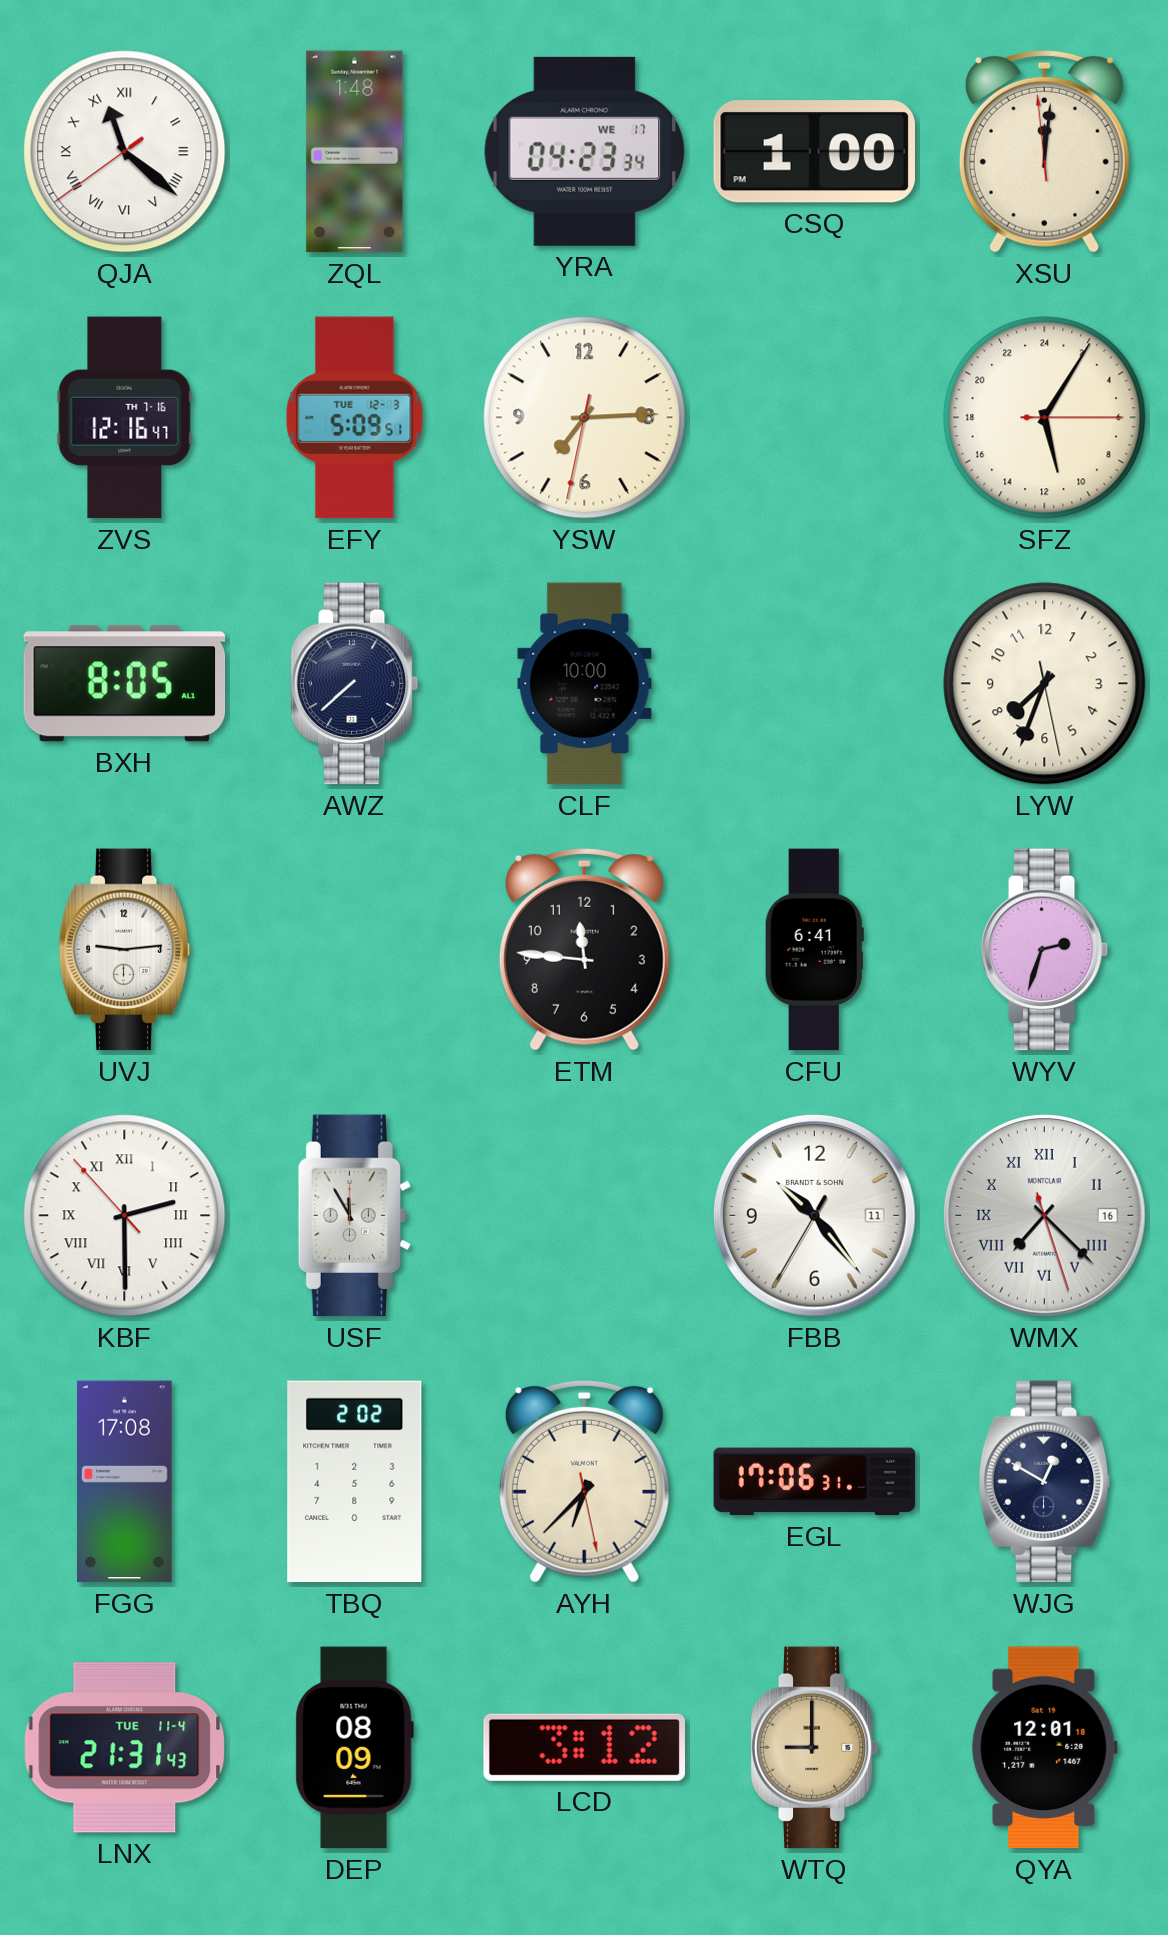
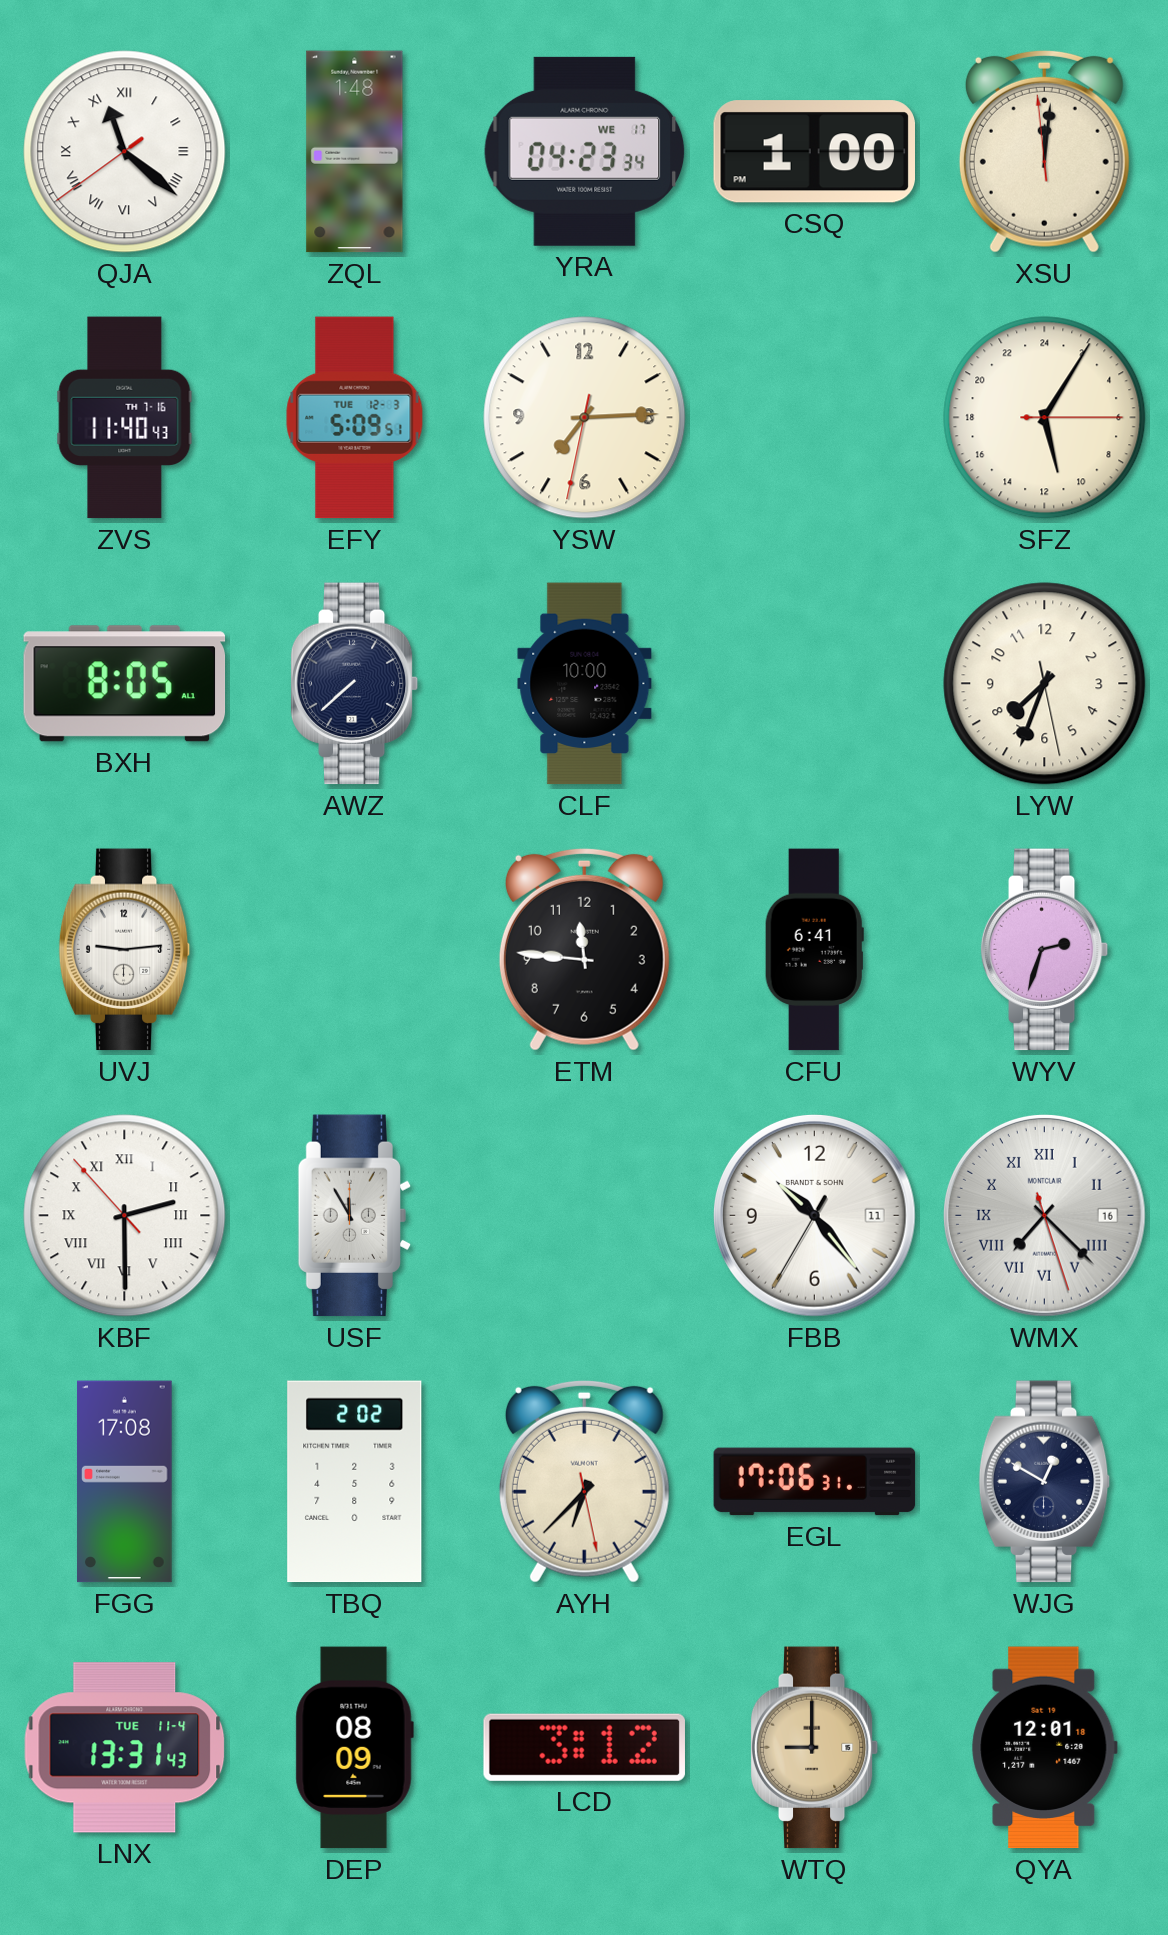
ZVS: 12:16 -> 11:40 (125, 418)
LNX: 21:31 -> 13:31 (125, 1748)
